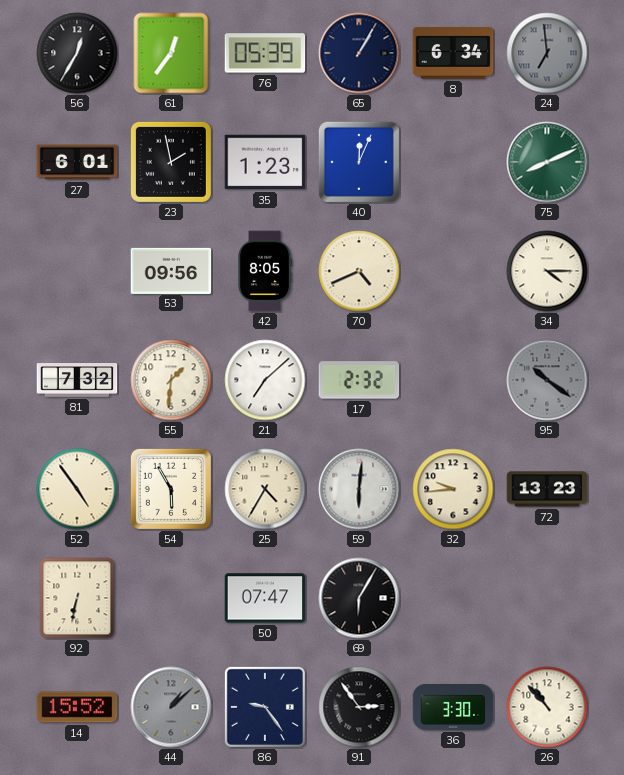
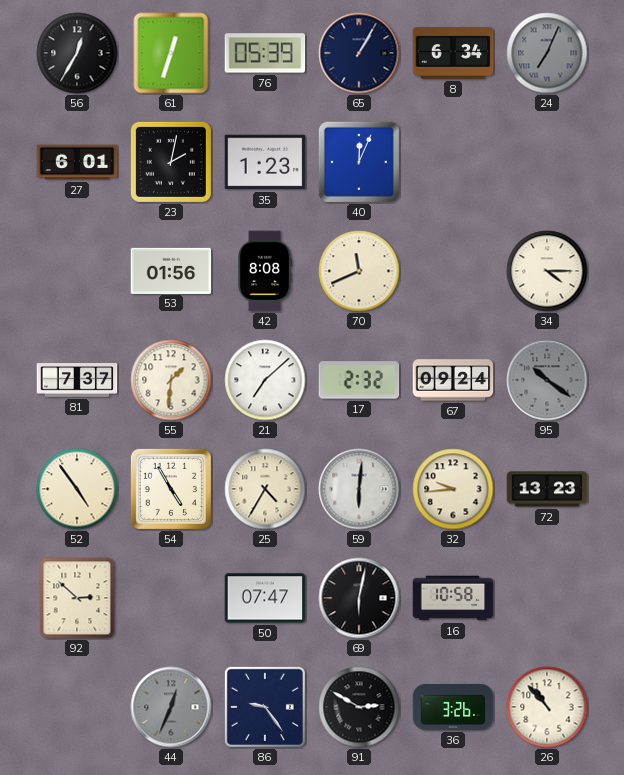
61: 12:36 -> 12:33 (171, 53)
24: 6:59 -> 7:04 (547, 53)
23: 1:58 -> 2:02 (171, 162)
75: 8:11 -> none (547, 162)
53: 09:56 -> 01:56 (171, 270)
42: 8:05 -> 8:08 (265, 271)
70: 4:41 -> 11:41 (359, 271)
81: 7:32 -> 7:37 (77, 380)
67: none -> 09:24 (453, 380)
54: 5:55 -> 4:55 (171, 489)
92: 6:32 -> 2:52 (77, 598)
69: 6:05 -> 6:02 (359, 598)
16: none -> 10:58 (453, 598)
14: 15:52 -> none (77, 707)
44: 1:08 -> 12:34 (171, 707)
91: 2:54 -> 2:50 (359, 707)
36: 3:30 -> 3:26 (453, 707)
